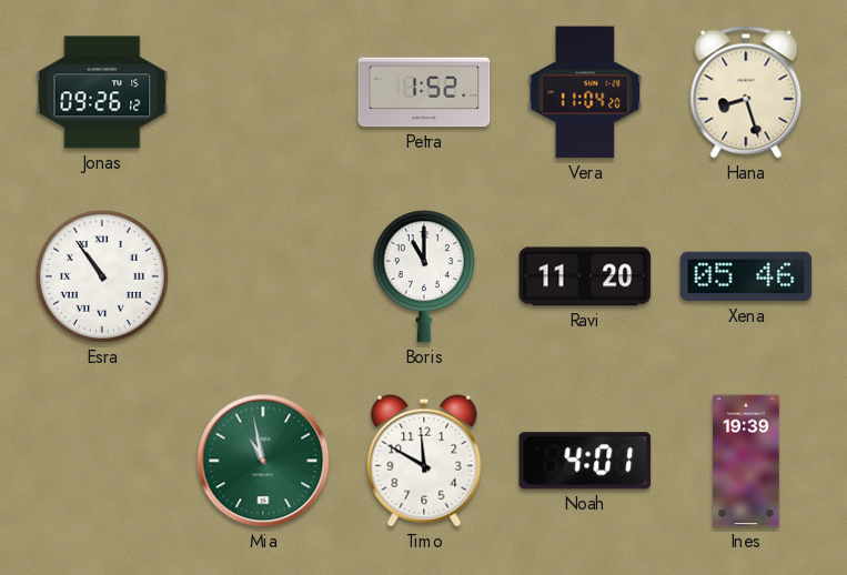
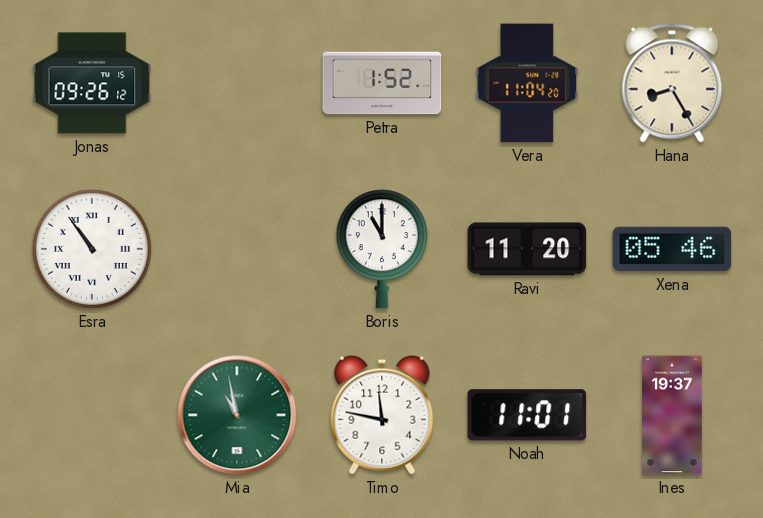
Hana: 8:27 -> 8:25 (672, 83)
Timo: 11:50 -> 11:47 (382, 415)
Noah: 4:01 -> 11:01 (527, 415)
Ines: 19:39 -> 19:37 (672, 415)
